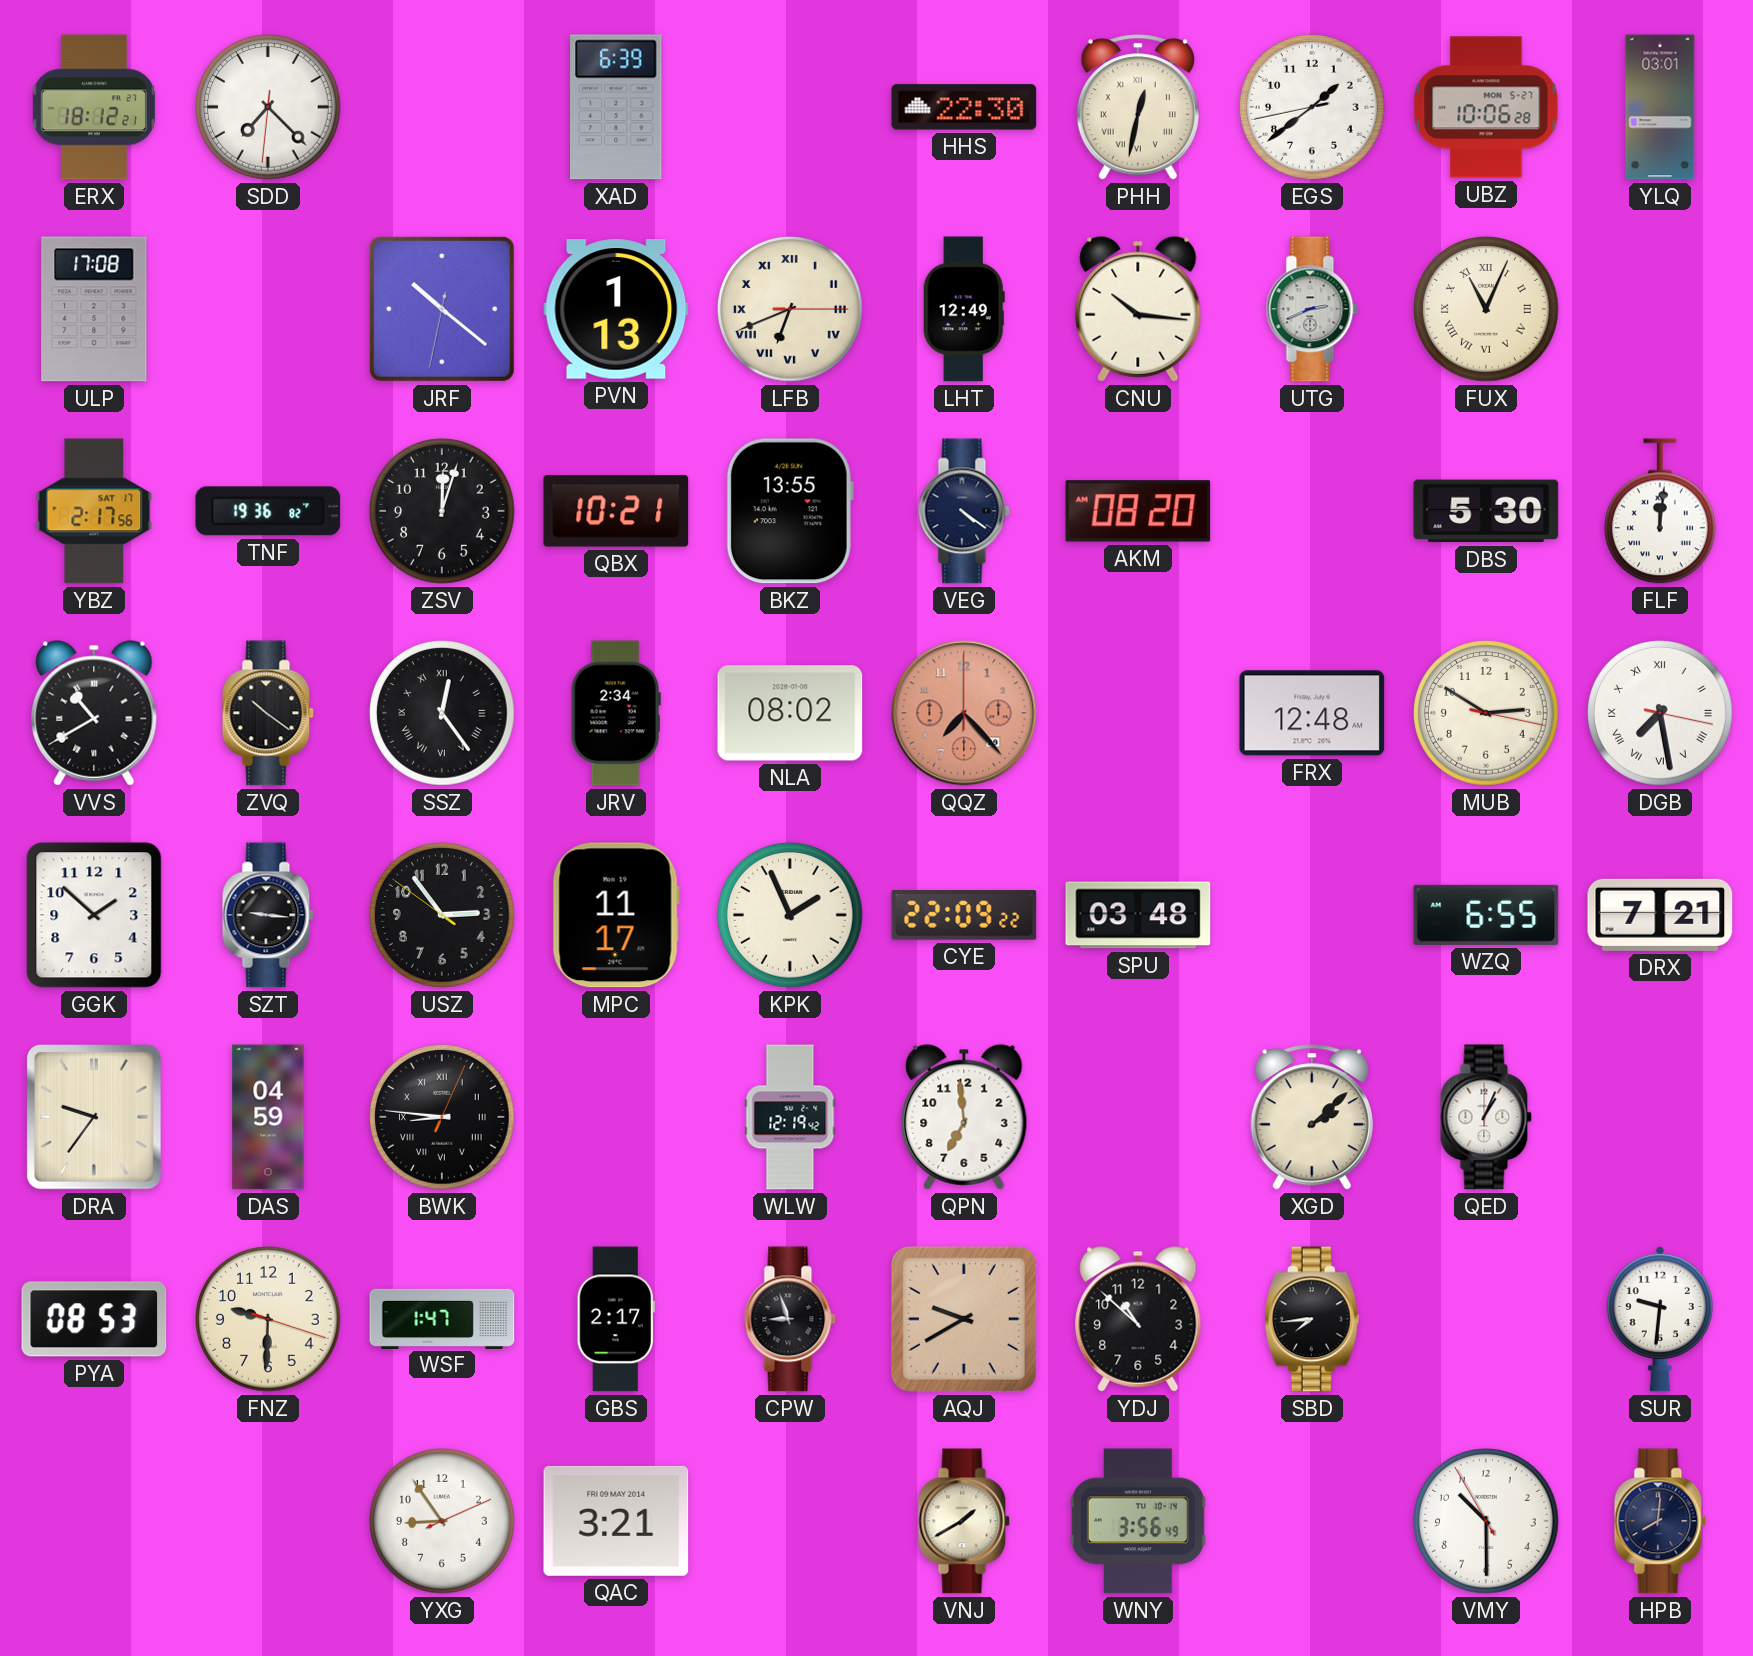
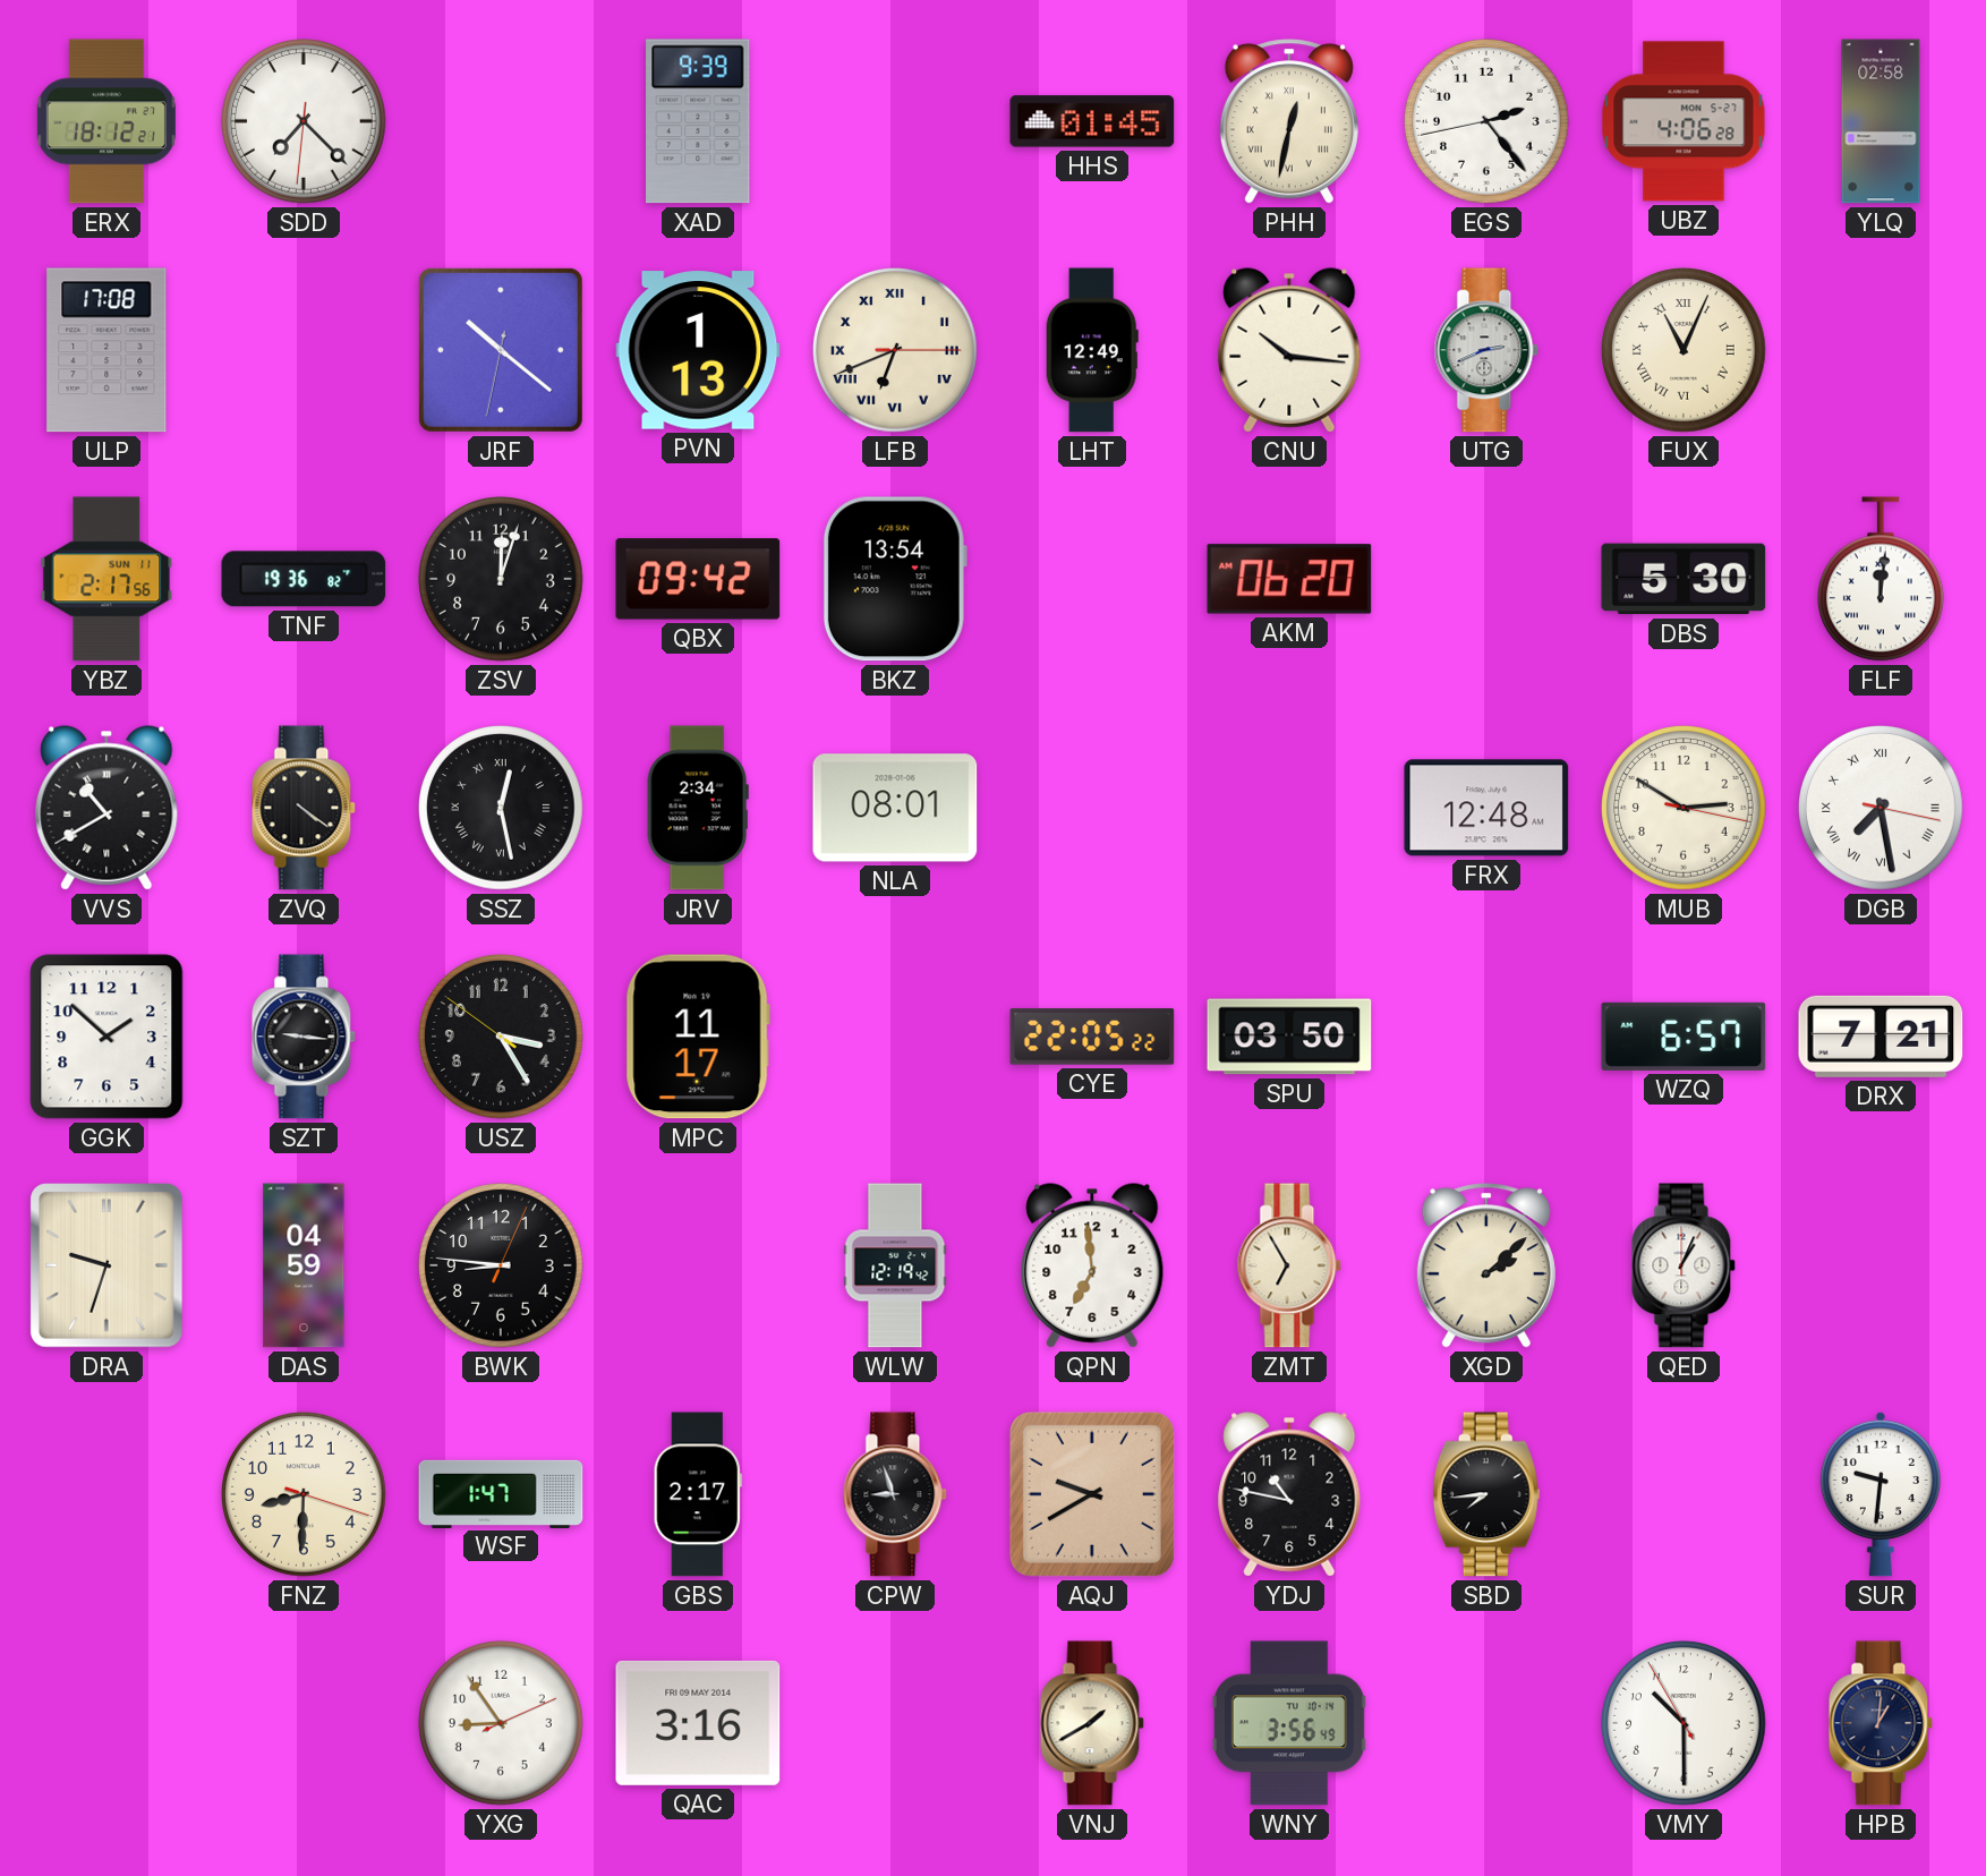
XAD: 6:39 -> 9:39 (698, 121)
HHS: 22:30 -> 01:45 (1092, 121)
EGS: 1:38 -> 2:23 (1486, 121)
UBZ: 10:06 -> 4:06 (1684, 121)
YLQ: 03:01 -> 02:58 (1881, 121)
YBZ date: SAT 17 -> SUN 11 (106, 579)
QBX: 10:21 -> 09:42 (698, 579)
BKZ: 13:55 -> 13:54 (895, 579)
VEG: 4:21 -> none (964, 511)
AKM: 08:20 -> 06:20 (1289, 579)
ZVQ: 10:21 -> 4:21 (304, 808)
SSZ: 12:24 -> 12:28 (501, 808)
NLA: 08:02 -> 08:01 (895, 808)
QQZ: 7:23 -> none (964, 713)
USZ: 2:53 -> 3:24 (501, 1037)
KPK: 1:56 -> none (790, 915)
CYE: 22:09 -> 22:05 (1092, 1037)
SPU: 03:48 -> 03:50 (1289, 1037)
WZQ: 6:55 -> 6:57 (1684, 1037)
DRA: 9:36 -> 9:33 (108, 1265)
BWK numerals: Roman -> Arabic (501, 1265)
ZMT: none -> 6:55 (1289, 1265)
PYA: 08:53 -> none (94, 1319)
FNZ: 9:30 -> 8:30 (304, 1494)
YDJ: 10:52 -> 10:47 (1289, 1494)
QAC: 3:21 -> 3:16 (698, 1723)
HPB: 8:01 -> 1:01 (1881, 1723)
